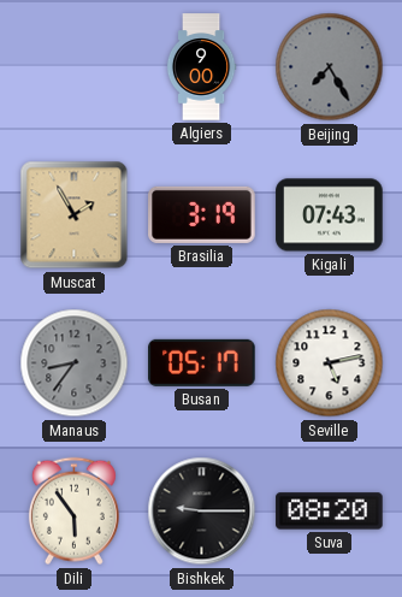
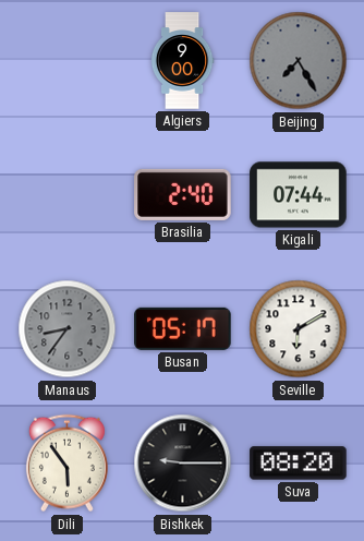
Muscat: 1:55 -> none (75, 215)
Brasilia: 3:19 -> 2:40 (183, 194)
Kigali: 07:43 -> 07:44 (299, 195)
Seville: 5:13 -> 6:10 (299, 329)
